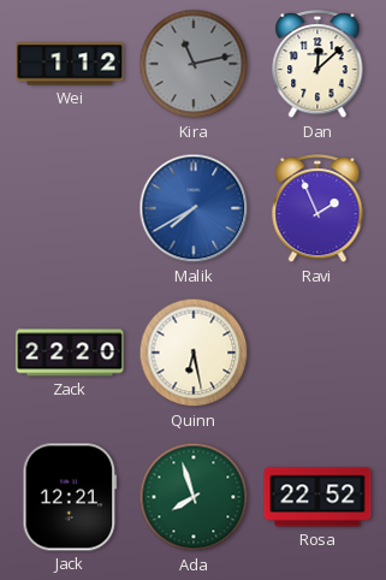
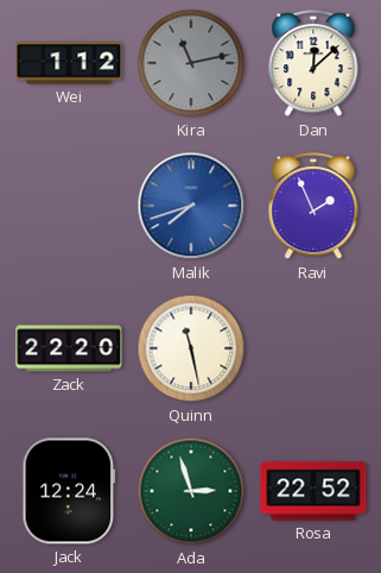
Malik: 7:40 -> 7:42 (191, 206)
Quinn: 6:28 -> 11:28 (191, 348)
Jack: 12:21 -> 12:24 (69, 491)
Ada: 7:57 -> 2:57 (191, 491)
